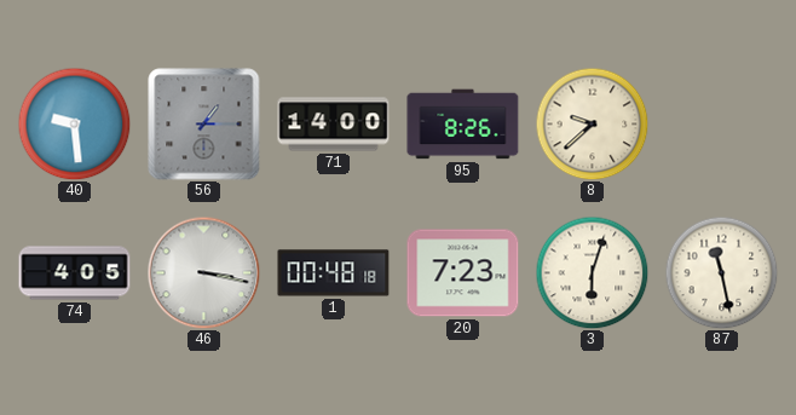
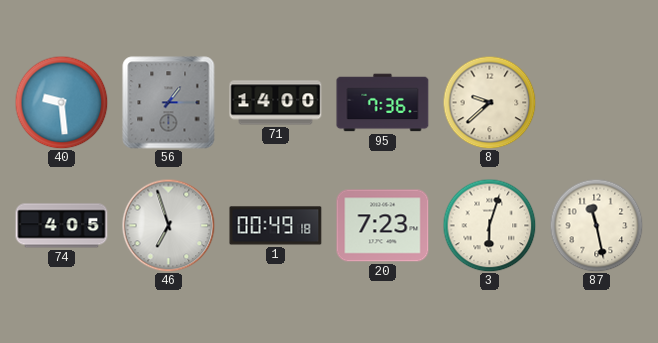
95: 8:26 -> 7:36 (383, 103)
46: 3:17 -> 6:57 (168, 225)
1: 00:48 -> 00:49 (276, 226)
